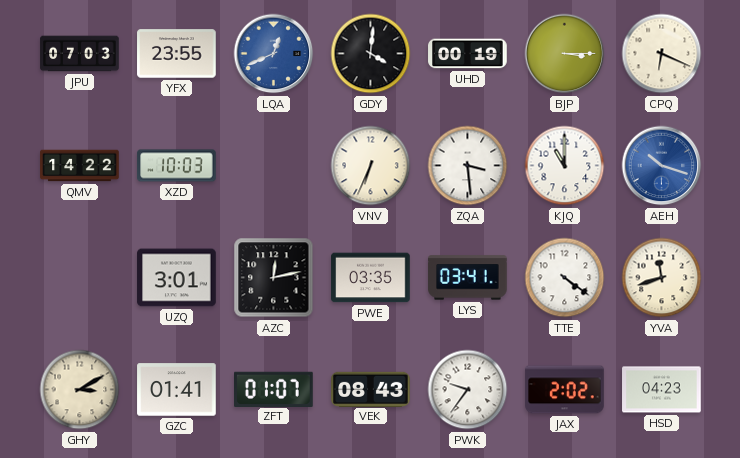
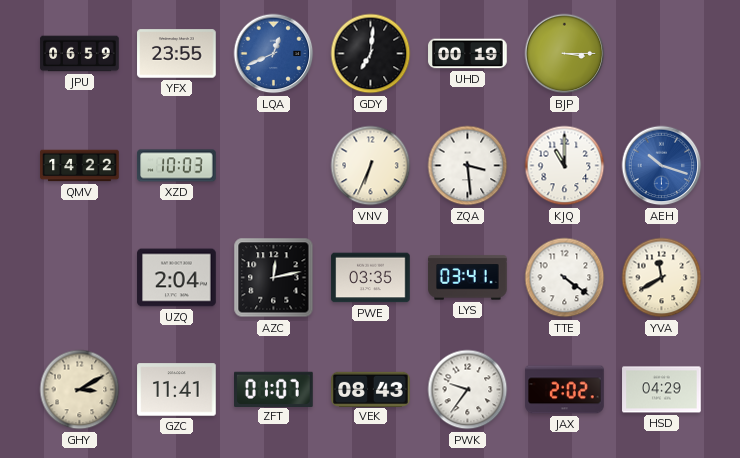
JPU: 07:03 -> 06:59 (80, 54)
GDY: 4:01 -> 7:01 (371, 54)
CPQ: 6:19 -> none (662, 54)
UZQ: 3:01 -> 2:04 (177, 278)
YVA: 11:42 -> 11:40 (662, 278)
GZC: 01:41 -> 11:41 (177, 390)
HSD: 04:23 -> 04:29 (662, 390)
